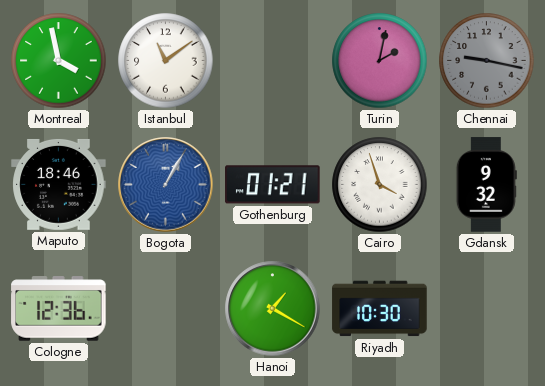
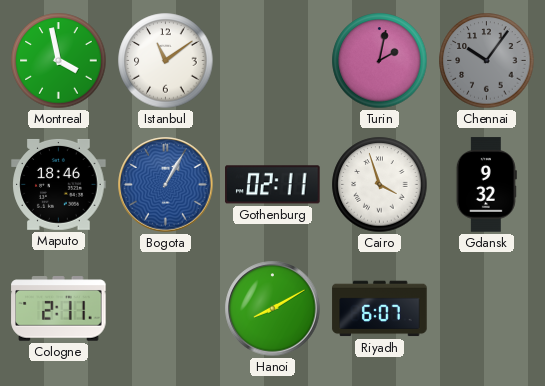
Chennai: 9:17 -> 10:06 (487, 61)
Gothenburg: 01:21 -> 02:11 (273, 185)
Cologne: 12:36 -> 2:11 (59, 309)
Hanoi: 1:20 -> 8:10 (273, 309)
Riyadh: 10:30 -> 6:07 (380, 309)
